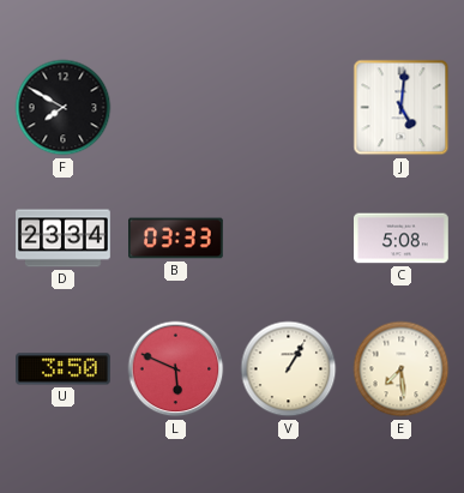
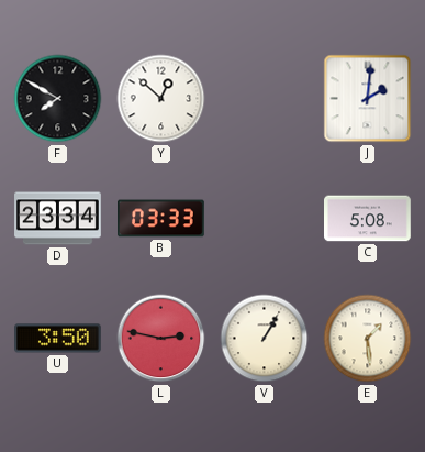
Y: none -> 12:52 (161, 99)
J: 5:01 -> 2:01 (368, 99)
L: 5:49 -> 2:47 (161, 339)
E: 7:29 -> 1:29 (368, 339)
